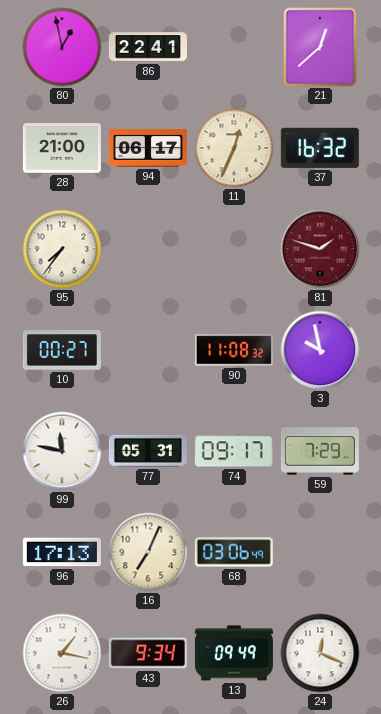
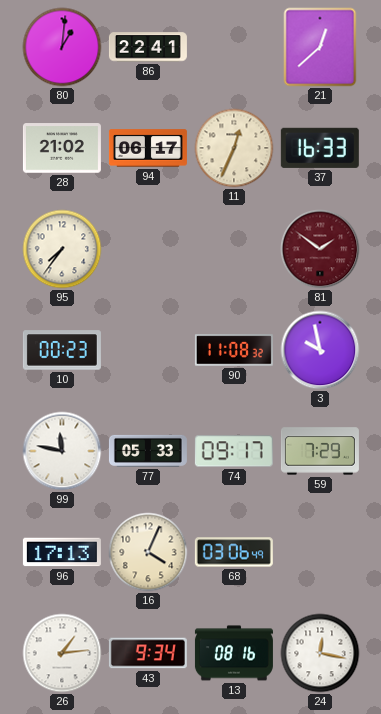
80: 12:58 -> 1:01 (62, 47)
28: 21:00 -> 21:02 (62, 148)
37: 16:32 -> 16:33 (320, 148)
81: 1:48 -> 1:51 (320, 249)
10: 00:27 -> 00:23 (62, 350)
77: 05:31 -> 05:33 (148, 451)
16: 7:04 -> 4:04 (148, 552)
26: 1:17 -> 1:14 (62, 653)
13: 09:49 -> 08:16 (234, 653)
24: 12:19 -> 12:17 (320, 653)
